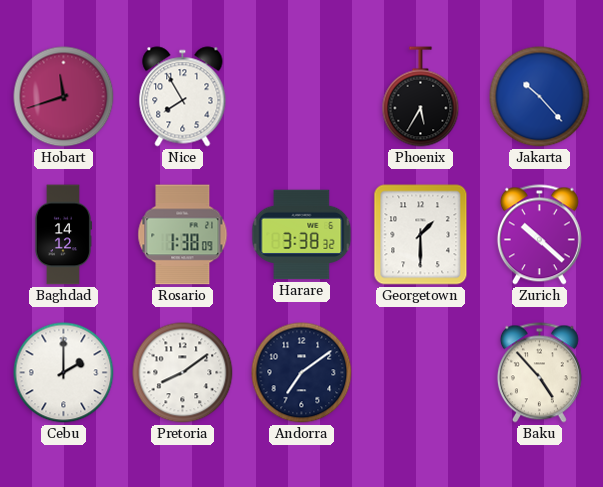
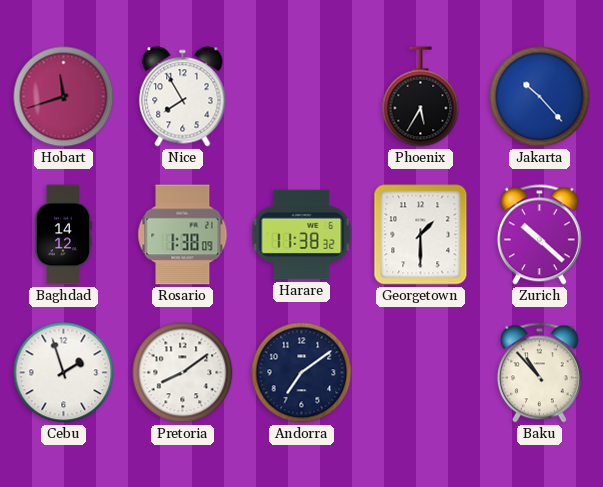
Harare: 3:38 -> 11:38 (302, 235)
Cebu: 2:00 -> 1:57 (64, 373)
Baku: 4:53 -> 10:53 (539, 373)
